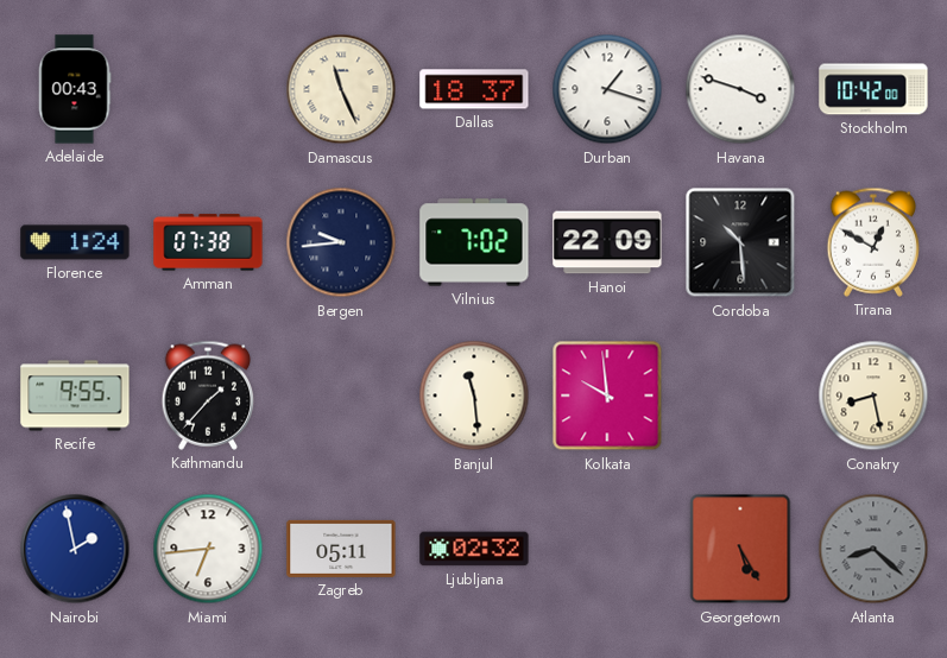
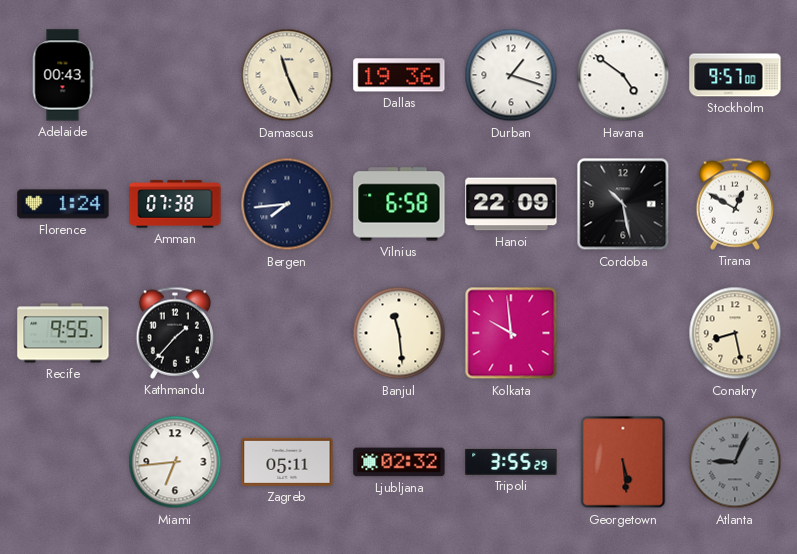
Dallas: 18:37 -> 19:36 (399, 75)
Havana: 3:48 -> 4:51 (623, 75)
Stockholm: 10:42 -> 9:57 (735, 75)
Bergen: 9:44 -> 7:44 (287, 204)
Vilnius: 7:02 -> 6:58 (399, 204)
Cordoba: 10:29 -> 10:28 (623, 204)
Nairobi: 1:58 -> none (75, 549)
Tripoli: none -> 3:55 (511, 462)
Georgetown: 5:25 -> 5:29 (623, 462)
Atlanta: 8:22 -> 9:04 (735, 462)
